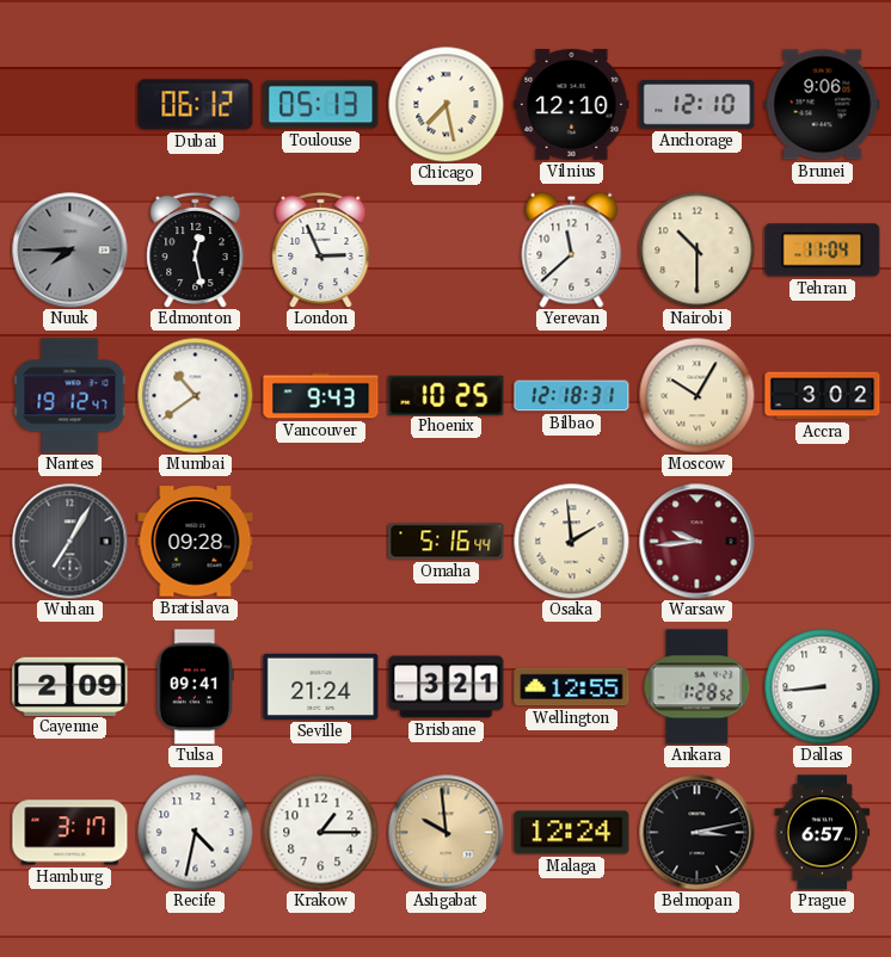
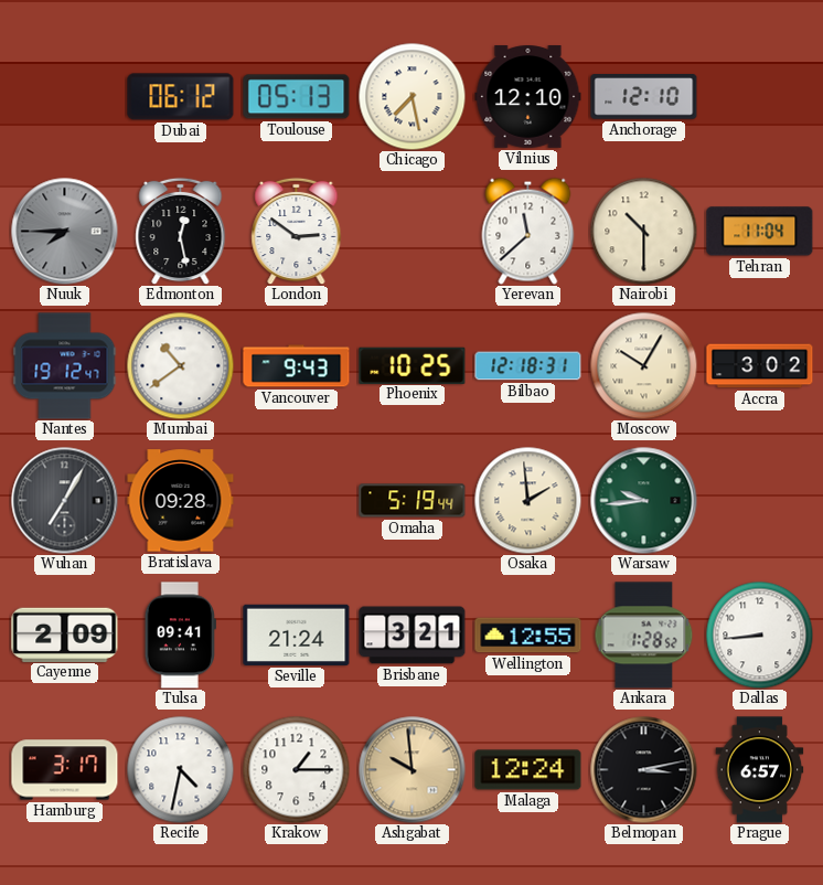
Brunei: 9:06 -> none (823, 105)
London: 2:56 -> 2:51 (297, 231)
Omaha: 5:16 -> 5:19 (413, 501)
Warsaw dial: burgundy -> green (644, 501)
